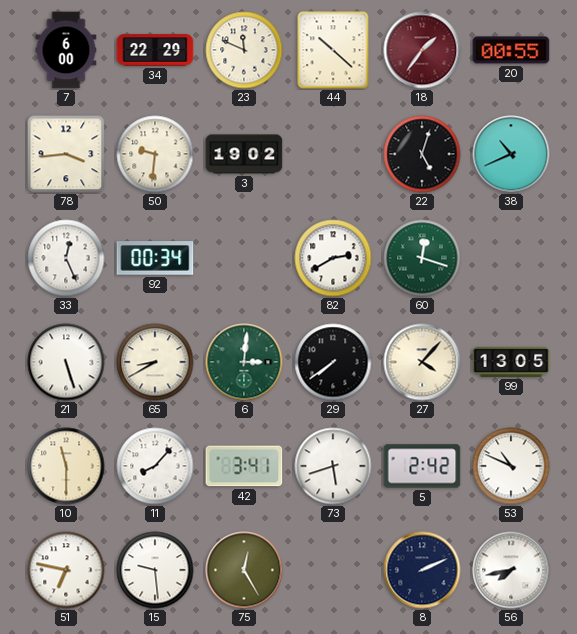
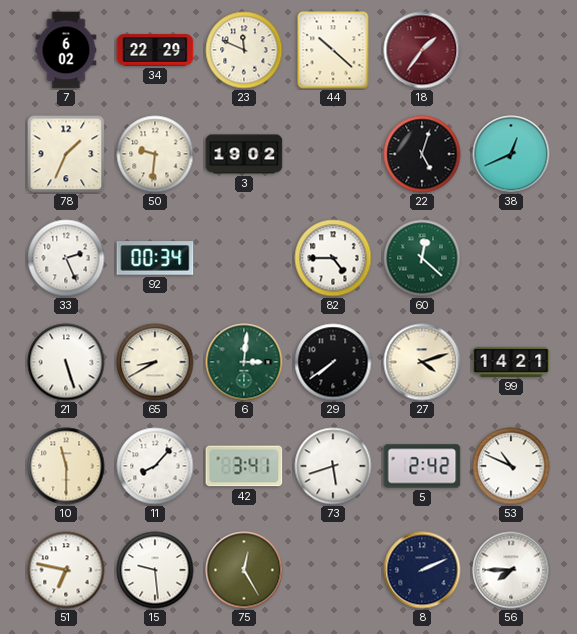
7: 6:00 -> 6:02 (66, 50)
20: 00:55 -> none (511, 50)
78: 3:44 -> 1:34 (66, 154)
38: 10:41 -> 12:41 (511, 154)
33: 12:26 -> 2:26 (66, 258)
82: 2:40 -> 4:45 (333, 258)
60: 12:18 -> 12:22 (422, 258)
27: 4:07 -> 4:12 (422, 362)
99: 13:05 -> 14:21 (511, 362)
56: 7:43 -> 7:45 (511, 570)
